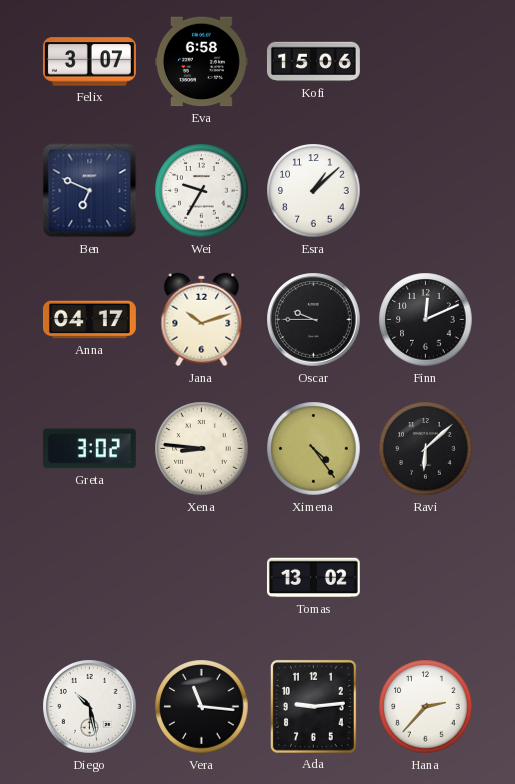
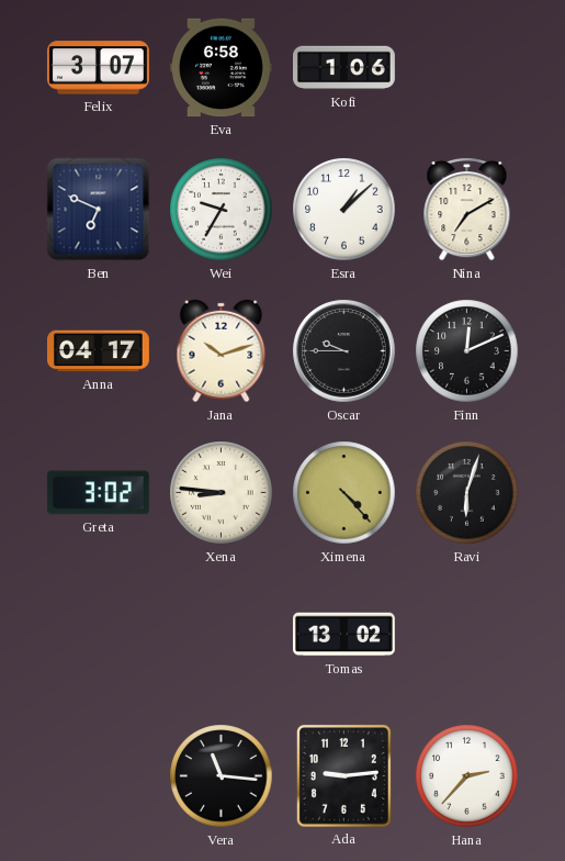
Kofi: 15:06 -> 1:06 (343, 68)
Nina: none -> 7:10 (467, 209)
Ximena: 4:24 -> 4:23 (344, 493)
Ravi: 6:08 -> 6:03 (467, 493)
Diego: 10:28 -> none (90, 707)
